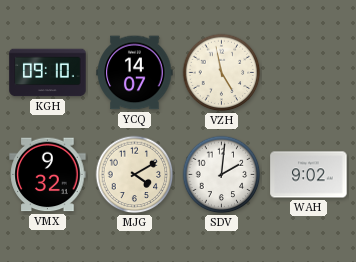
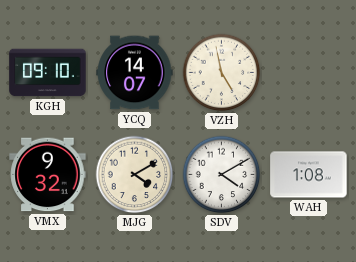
SDV: 2:01 -> 4:10 (222, 175)
WAH: 9:02 -> 1:08 (309, 175)
